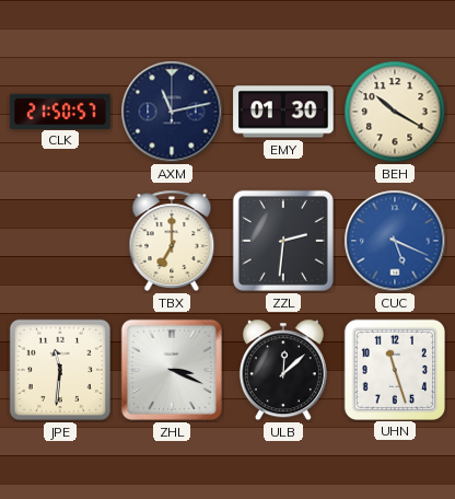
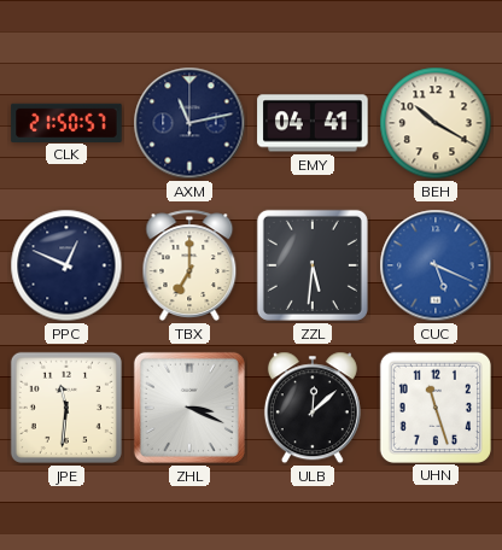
EMY: 01:30 -> 04:41 (313, 123)
PPC: none -> 12:49 (66, 265)
ZZL: 2:31 -> 5:31 (313, 265)
